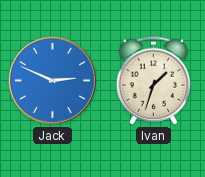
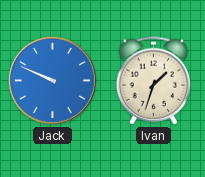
Jack: 2:49 -> 9:49 (52, 80)
